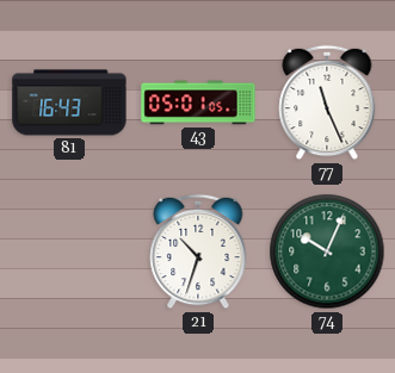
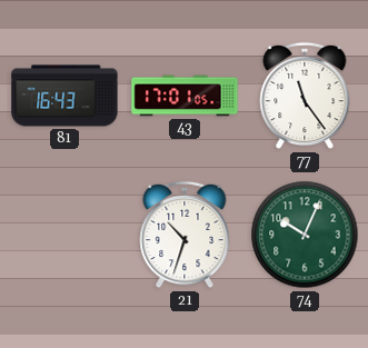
43: 05:01 -> 17:01 (185, 96)
77: 11:26 -> 11:24 (305, 96)
